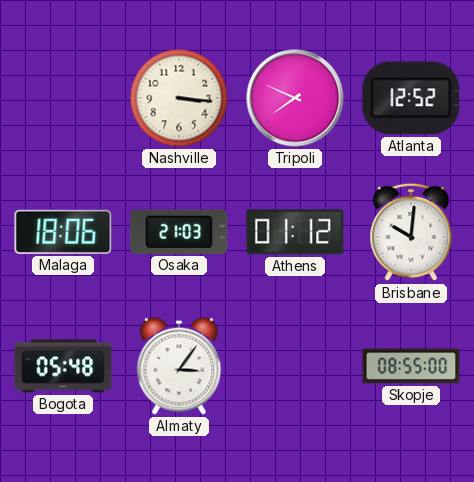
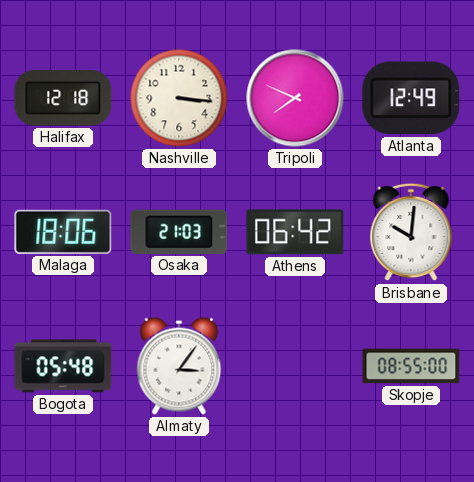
Halifax: none -> 12:18 (63, 98)
Atlanta: 12:52 -> 12:49 (411, 98)
Athens: 01:12 -> 06:42 (295, 232)
